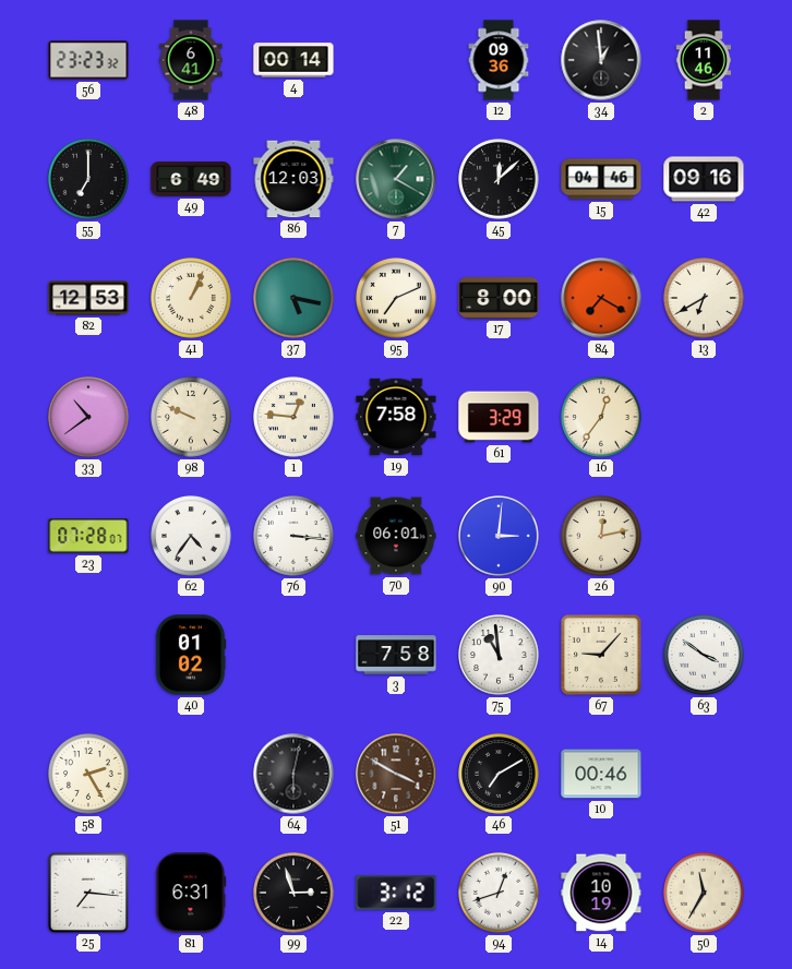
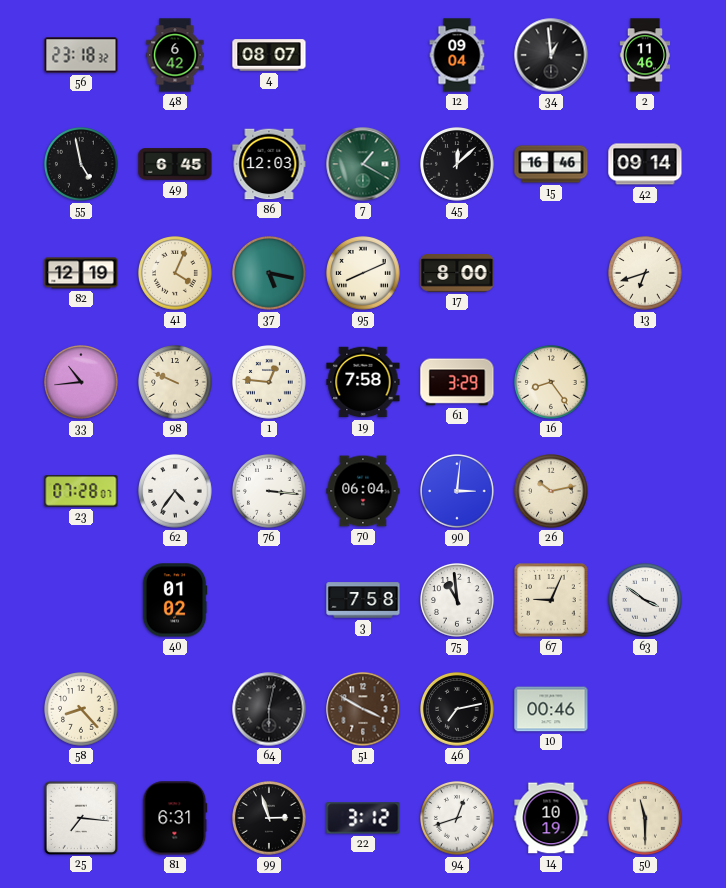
56: 23:23 -> 23:18 (81, 55)
48: 6:41 -> 6:42 (175, 55)
4: 00:14 -> 08:07 (269, 55)
12: 09:36 -> 09:04 (457, 55)
55: 7:00 -> 4:58 (81, 164)
49: 6:49 -> 6:45 (175, 164)
15: 04:46 -> 16:46 (551, 164)
42: 09:16 -> 09:14 (645, 164)
82: 12:53 -> 12:19 (81, 273)
41: 1:04 -> 4:04 (175, 273)
95: 7:11 -> 8:11 (363, 273)
84: 7:20 -> none (601, 298)
13: 6:40 -> 6:42 (645, 273)
33: 10:39 -> 10:44 (81, 382)
16: 12:36 -> 8:24 (551, 382)
70: 06:01 -> 06:04 (363, 491)
26: 12:13 -> 10:13 (551, 491)
67: 9:07 -> 9:04 (551, 600)
58: 2:25 -> 8:23 (81, 709)
46: 7:10 -> 7:13 (457, 709)
50: 11:35 -> 11:30 (645, 818)
